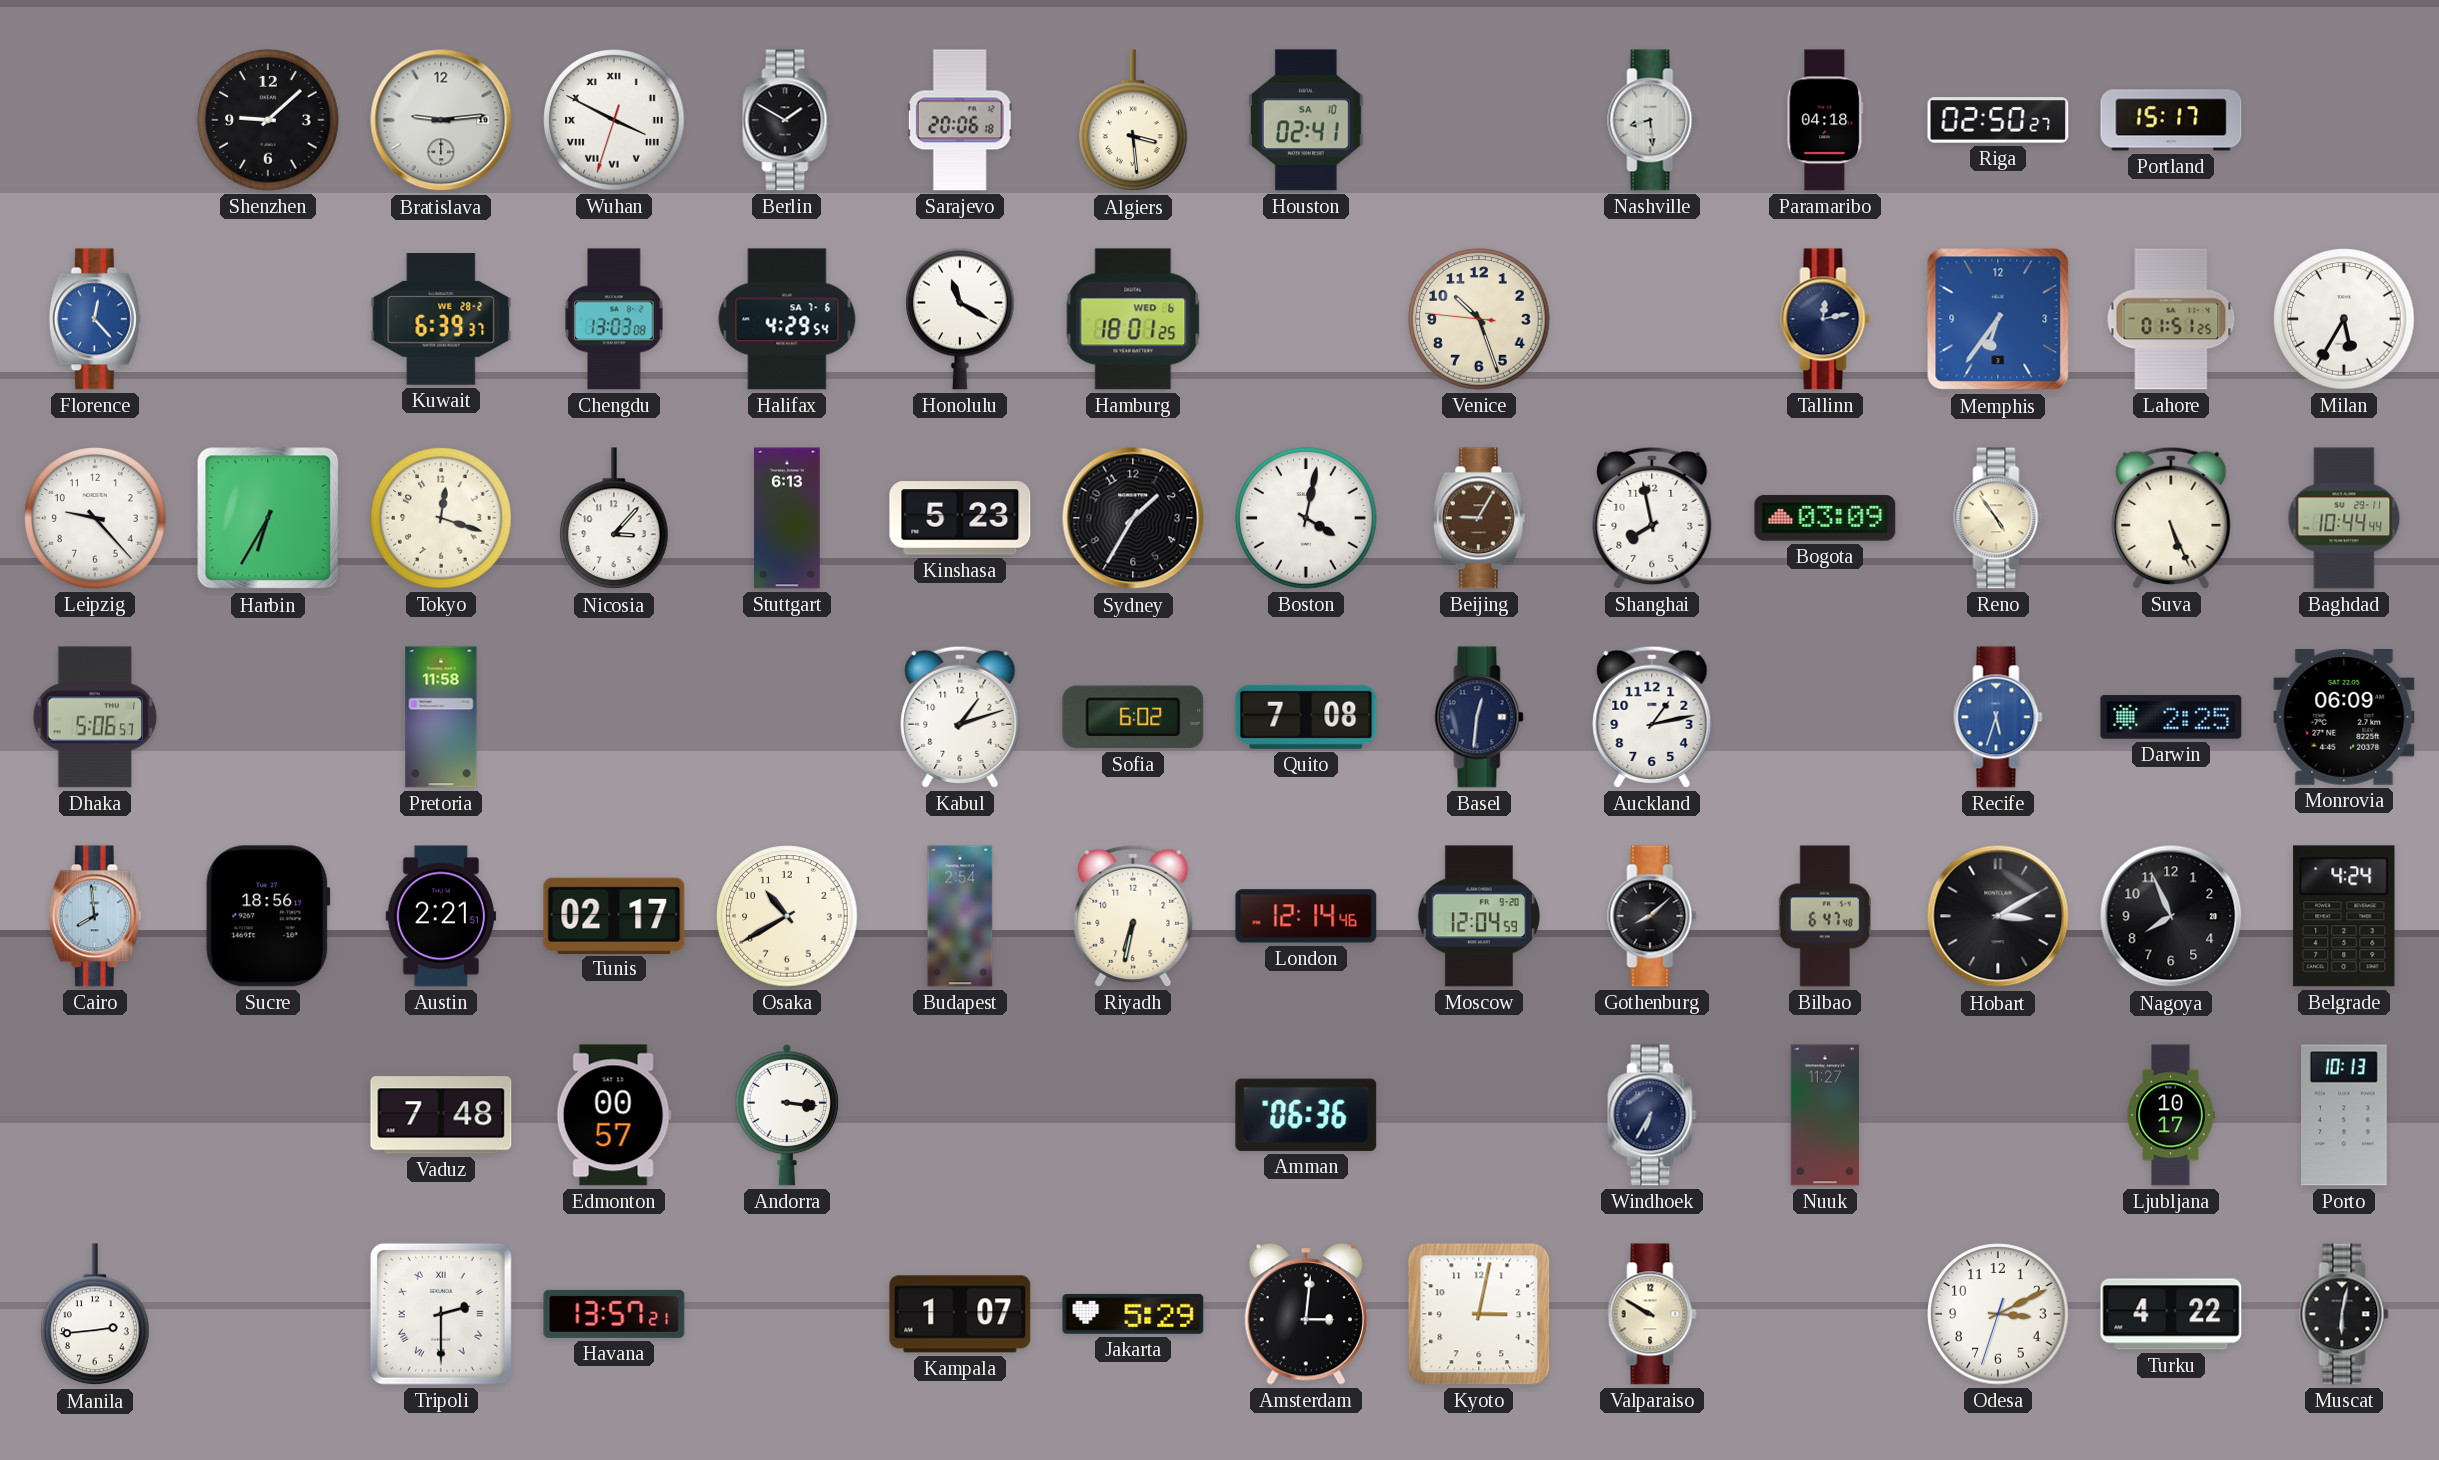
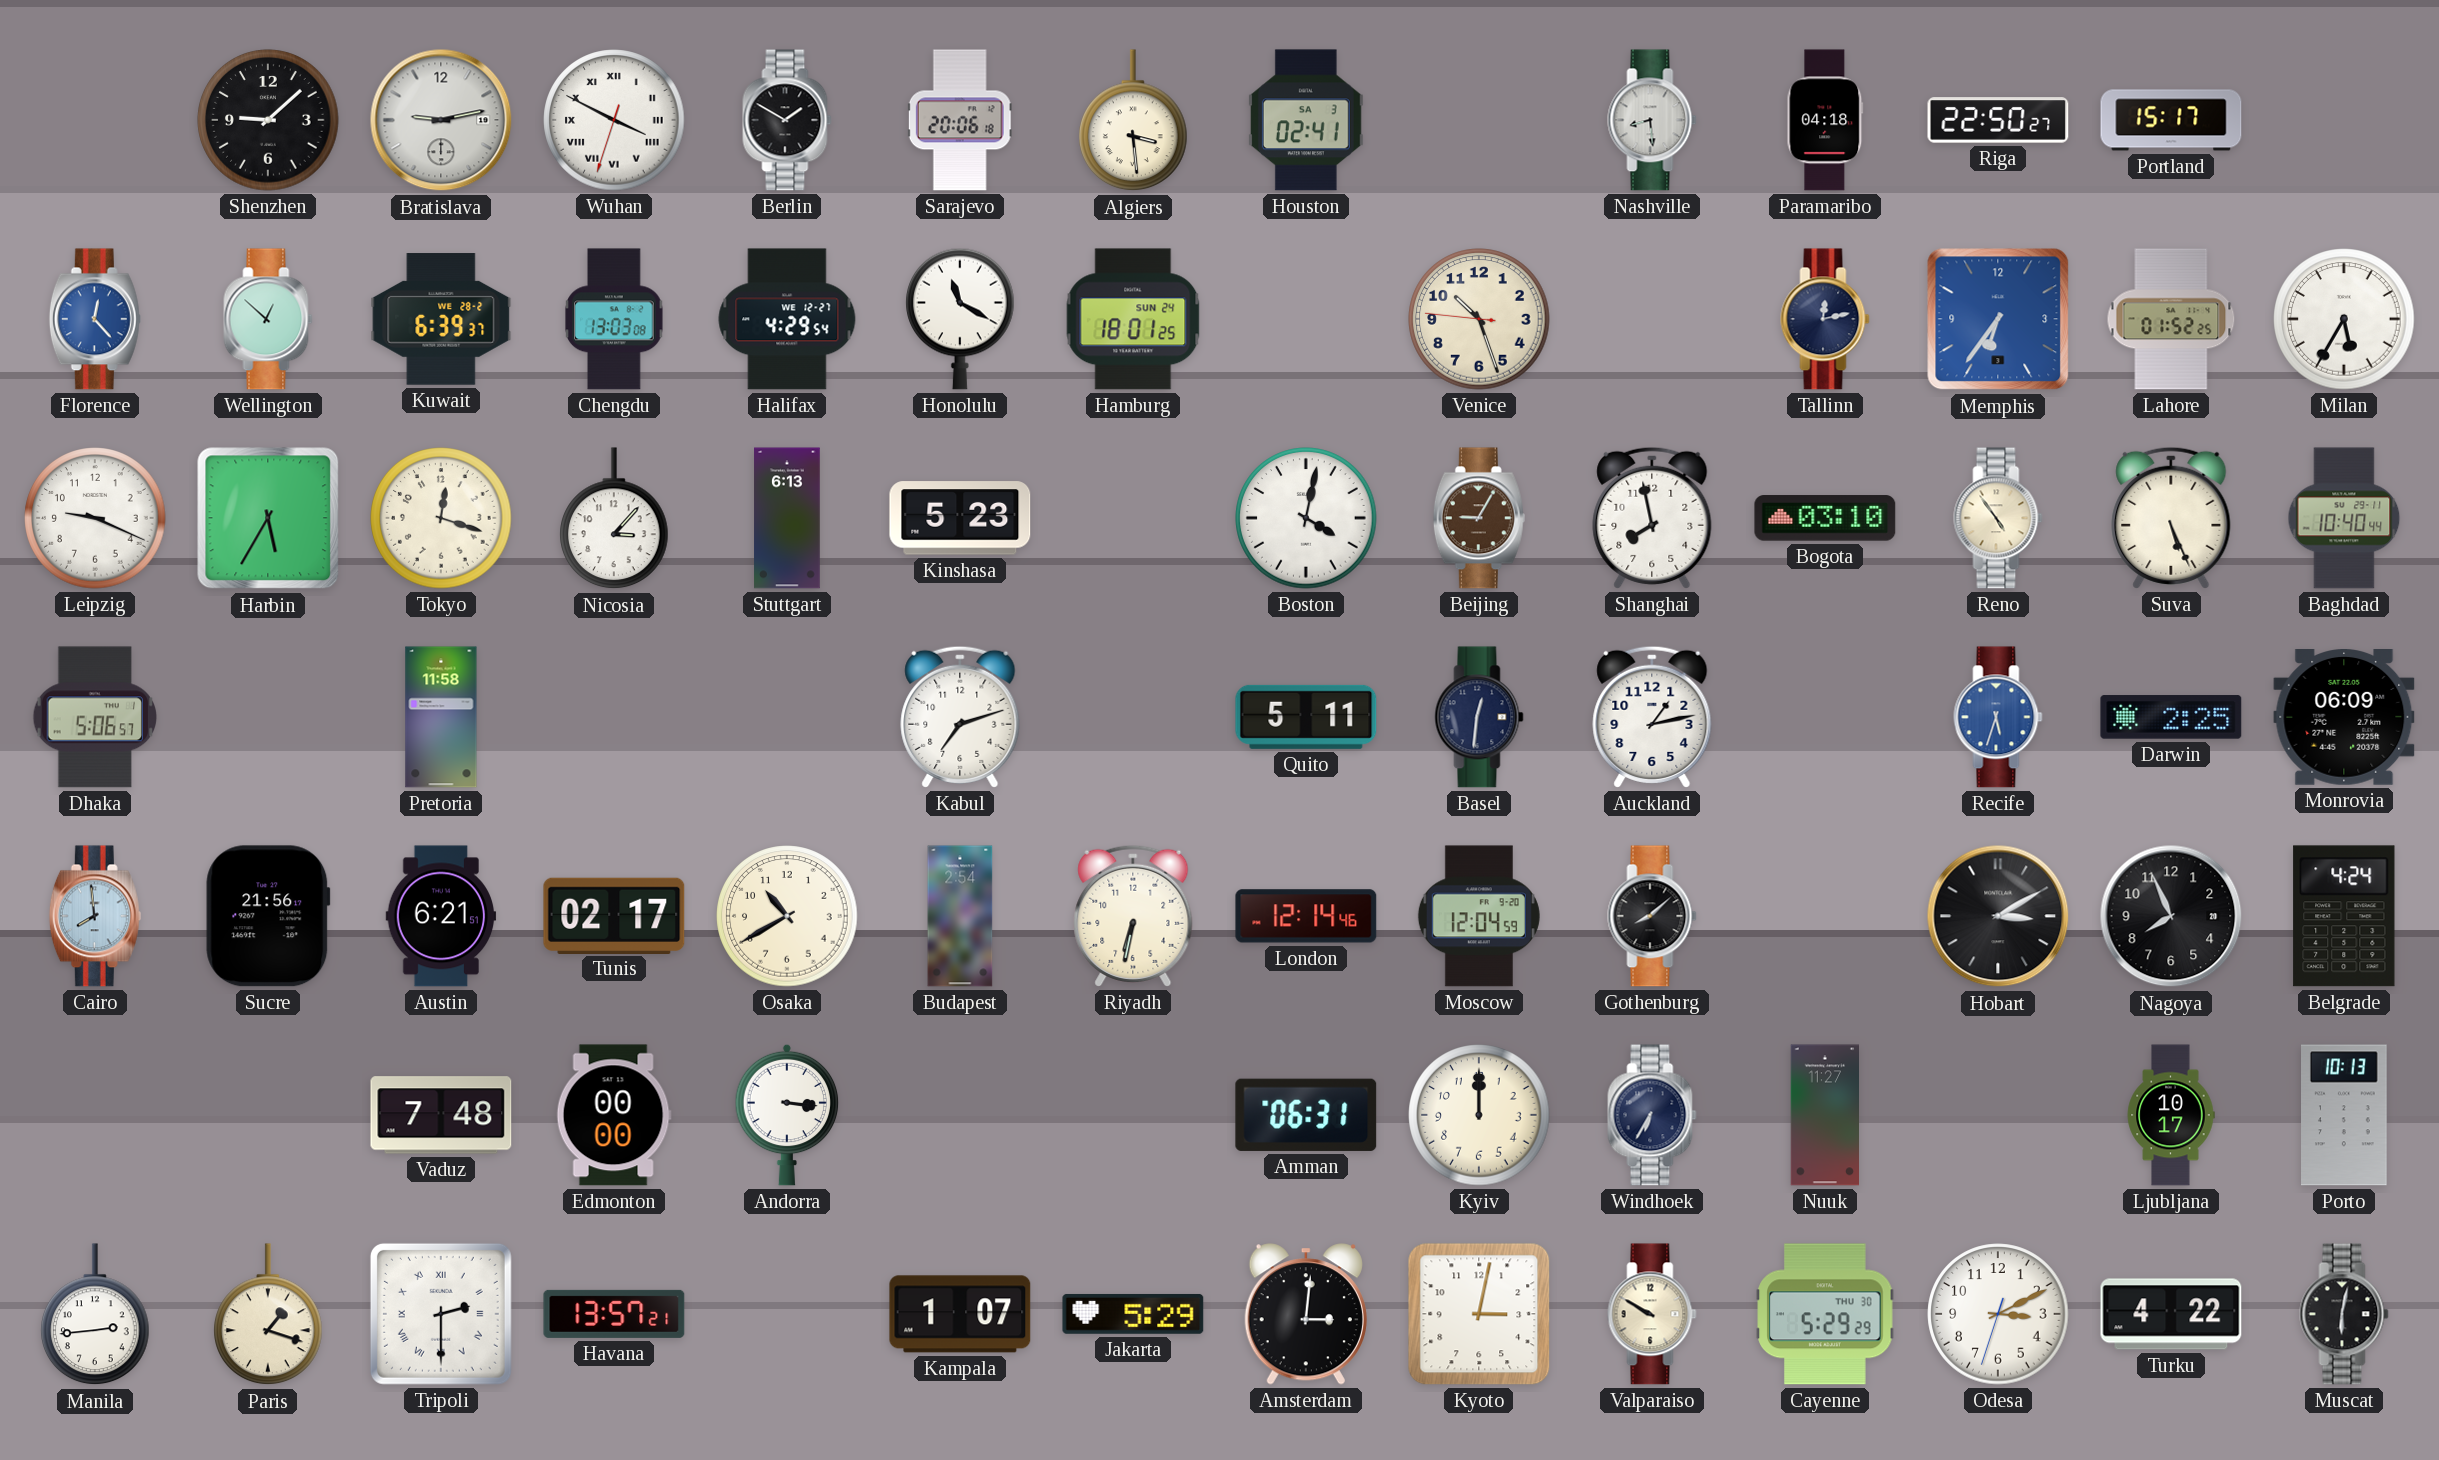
Bratislava: 9:14 -> 9:13 (441, 120)
Houston date: SA 10 -> SA 3 (1306, 120)
Riga: 02:50 -> 22:50 (1998, 120)
Wellington: none -> 12:52 (268, 319)
Halifax date: SA 7-6 -> WE 12-27 (787, 319)
Hamburg date: WED 6 -> SUN 24 (1133, 319)
Lahore: 01:51 -> 01:52 (2171, 319)
Leipzig: 9:23 -> 9:19 (95, 518)
Harbin: 6:35 -> 5:35 (268, 518)
Sydney: 1:35 -> none (1133, 518)
Bogota: 03:09 -> 03:10 (1825, 518)
Baghdad: 10:44 -> 10:40 (2344, 518)
Kabul: 1:12 -> 7:12 (960, 717)
Sofia: 6:02 -> none (1133, 717)
Quito: 7:08 -> 5:11 (1306, 717)
Sucre: 18:56 -> 21:56 (268, 916)
Austin: 2:21 -> 6:21 (441, 916)
Bilbao: 6:47 -> none (1825, 916)
Edmonton: 00:57 -> 00:00 (614, 1115)
Amman: 06:36 -> 06:31 (1306, 1115)
Kyiv: none -> 12:00 (1479, 1115)
Paris: none -> 1:18 (269, 1315)
Cayenne: none -> 5:29 (1825, 1314)
